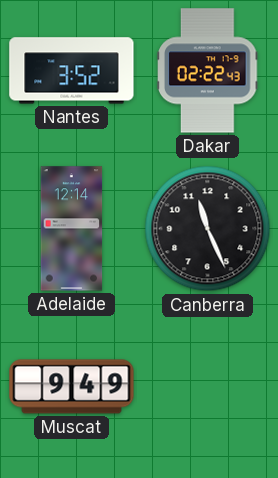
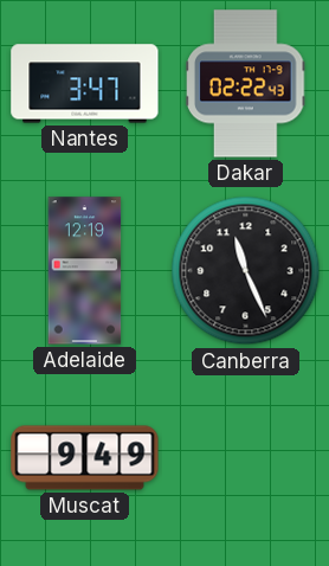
Nantes: 3:52 -> 3:47 (85, 84)
Adelaide: 12:14 -> 12:19 (85, 271)
